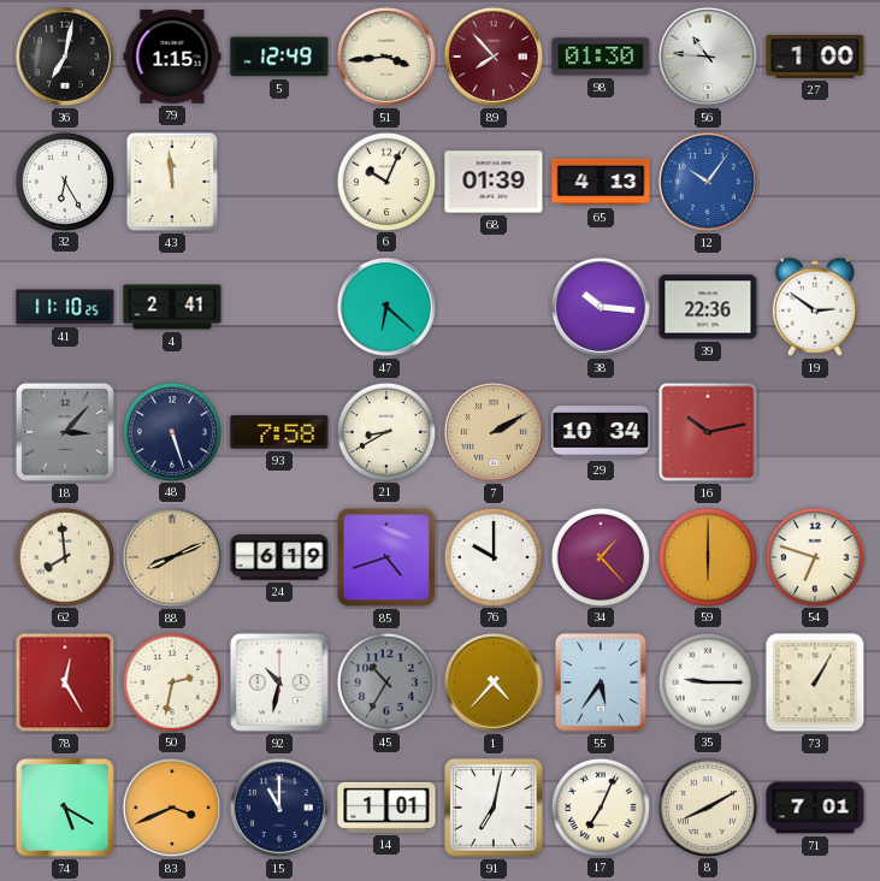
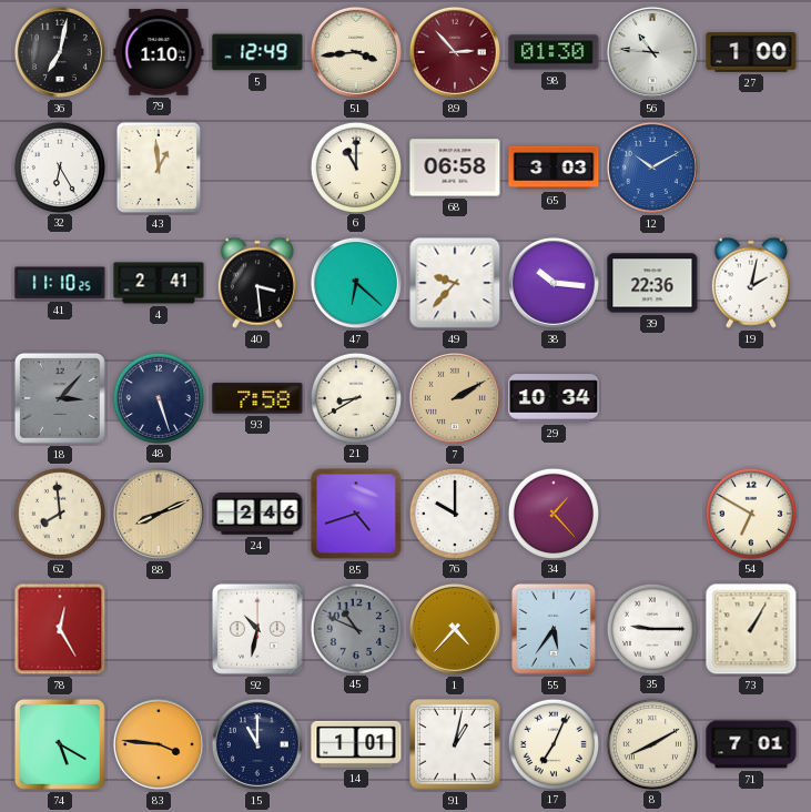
79: 1:15 -> 1:10 (159, 53)
89: 7:53 -> 2:53 (455, 52)
43: 11:59 -> 12:59 (159, 168)
6: 10:04 -> 11:00 (355, 166)
68: 01:39 -> 06:58 (455, 168)
65: 4:13 -> 3:03 (554, 168)
12: 10:06 -> 10:10 (652, 168)
40: none -> 3:29 (257, 283)
49: none -> 9:37 (455, 283)
19: 2:51 -> 2:02 (751, 283)
16: 10:13 -> none (708, 432)
24: 6:19 -> 2:46 (257, 515)
59: 6:00 -> none (707, 556)
54: 6:48 -> 6:50 (750, 512)
50: 2:32 -> none (171, 681)
45: 10:35 -> 10:49 (355, 628)
83: 3:41 -> 3:46 (159, 744)
91: 7:02 -> 1:02 (455, 744)
